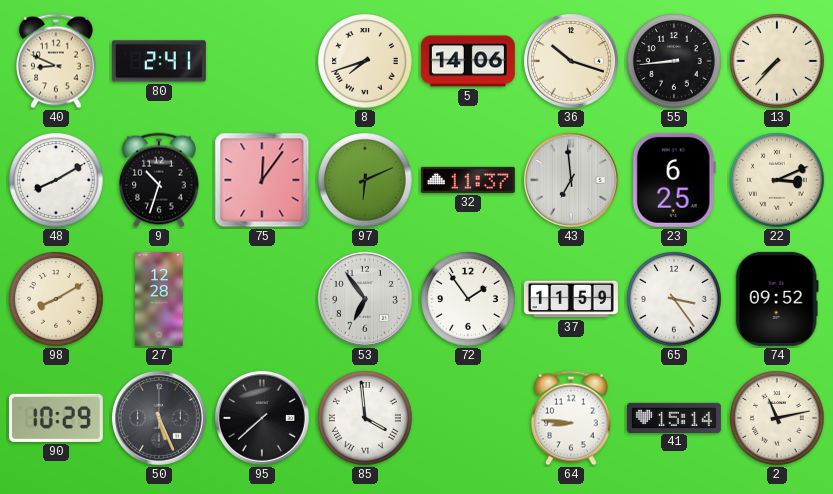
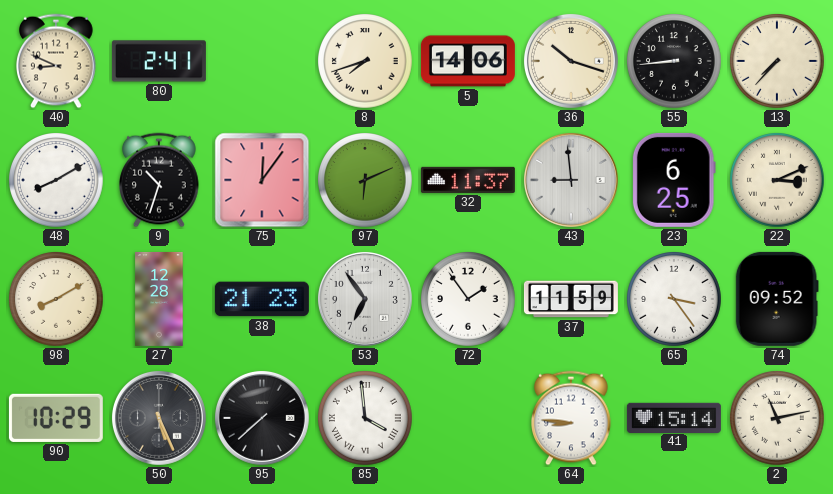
43: 6:59 -> 8:59 (571, 180)
38: none -> 21:23 (262, 299)
